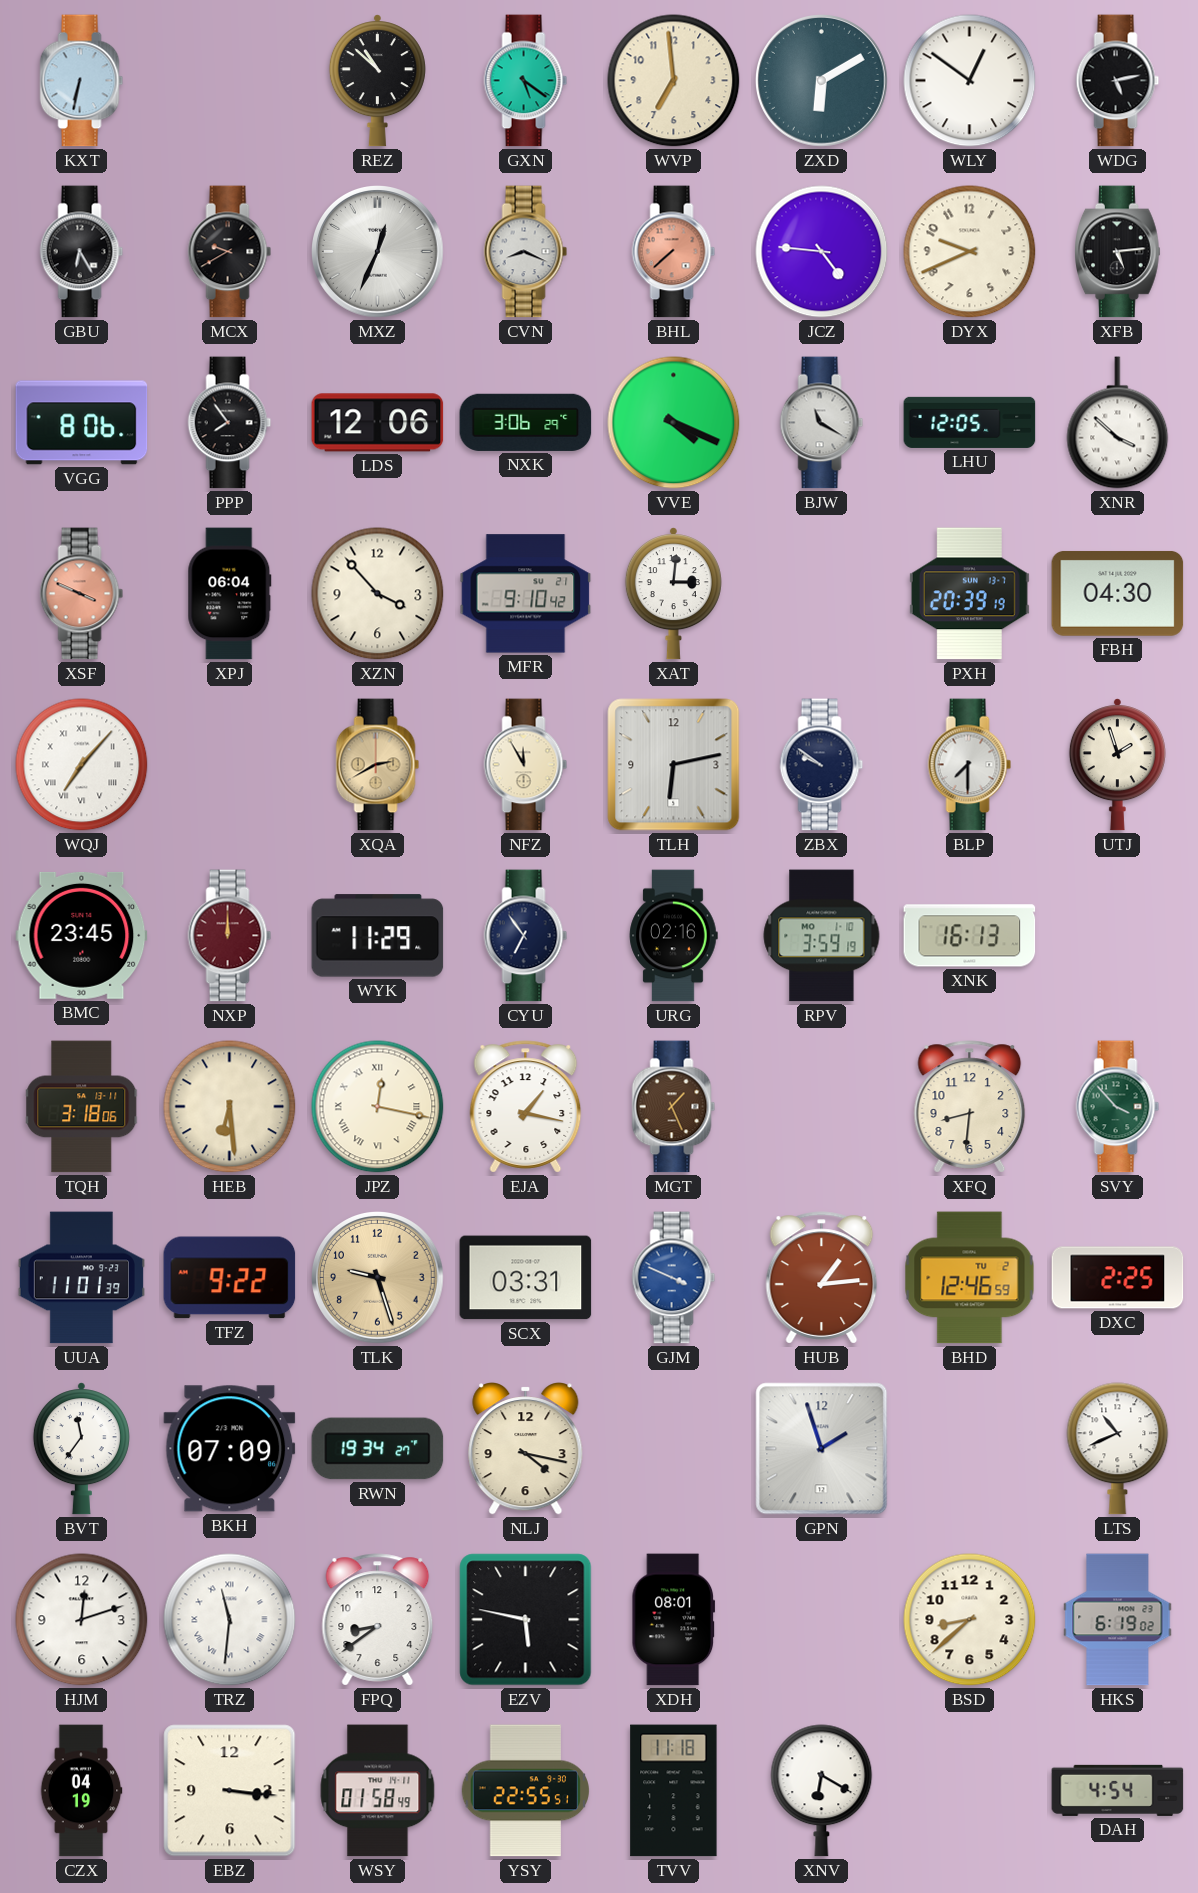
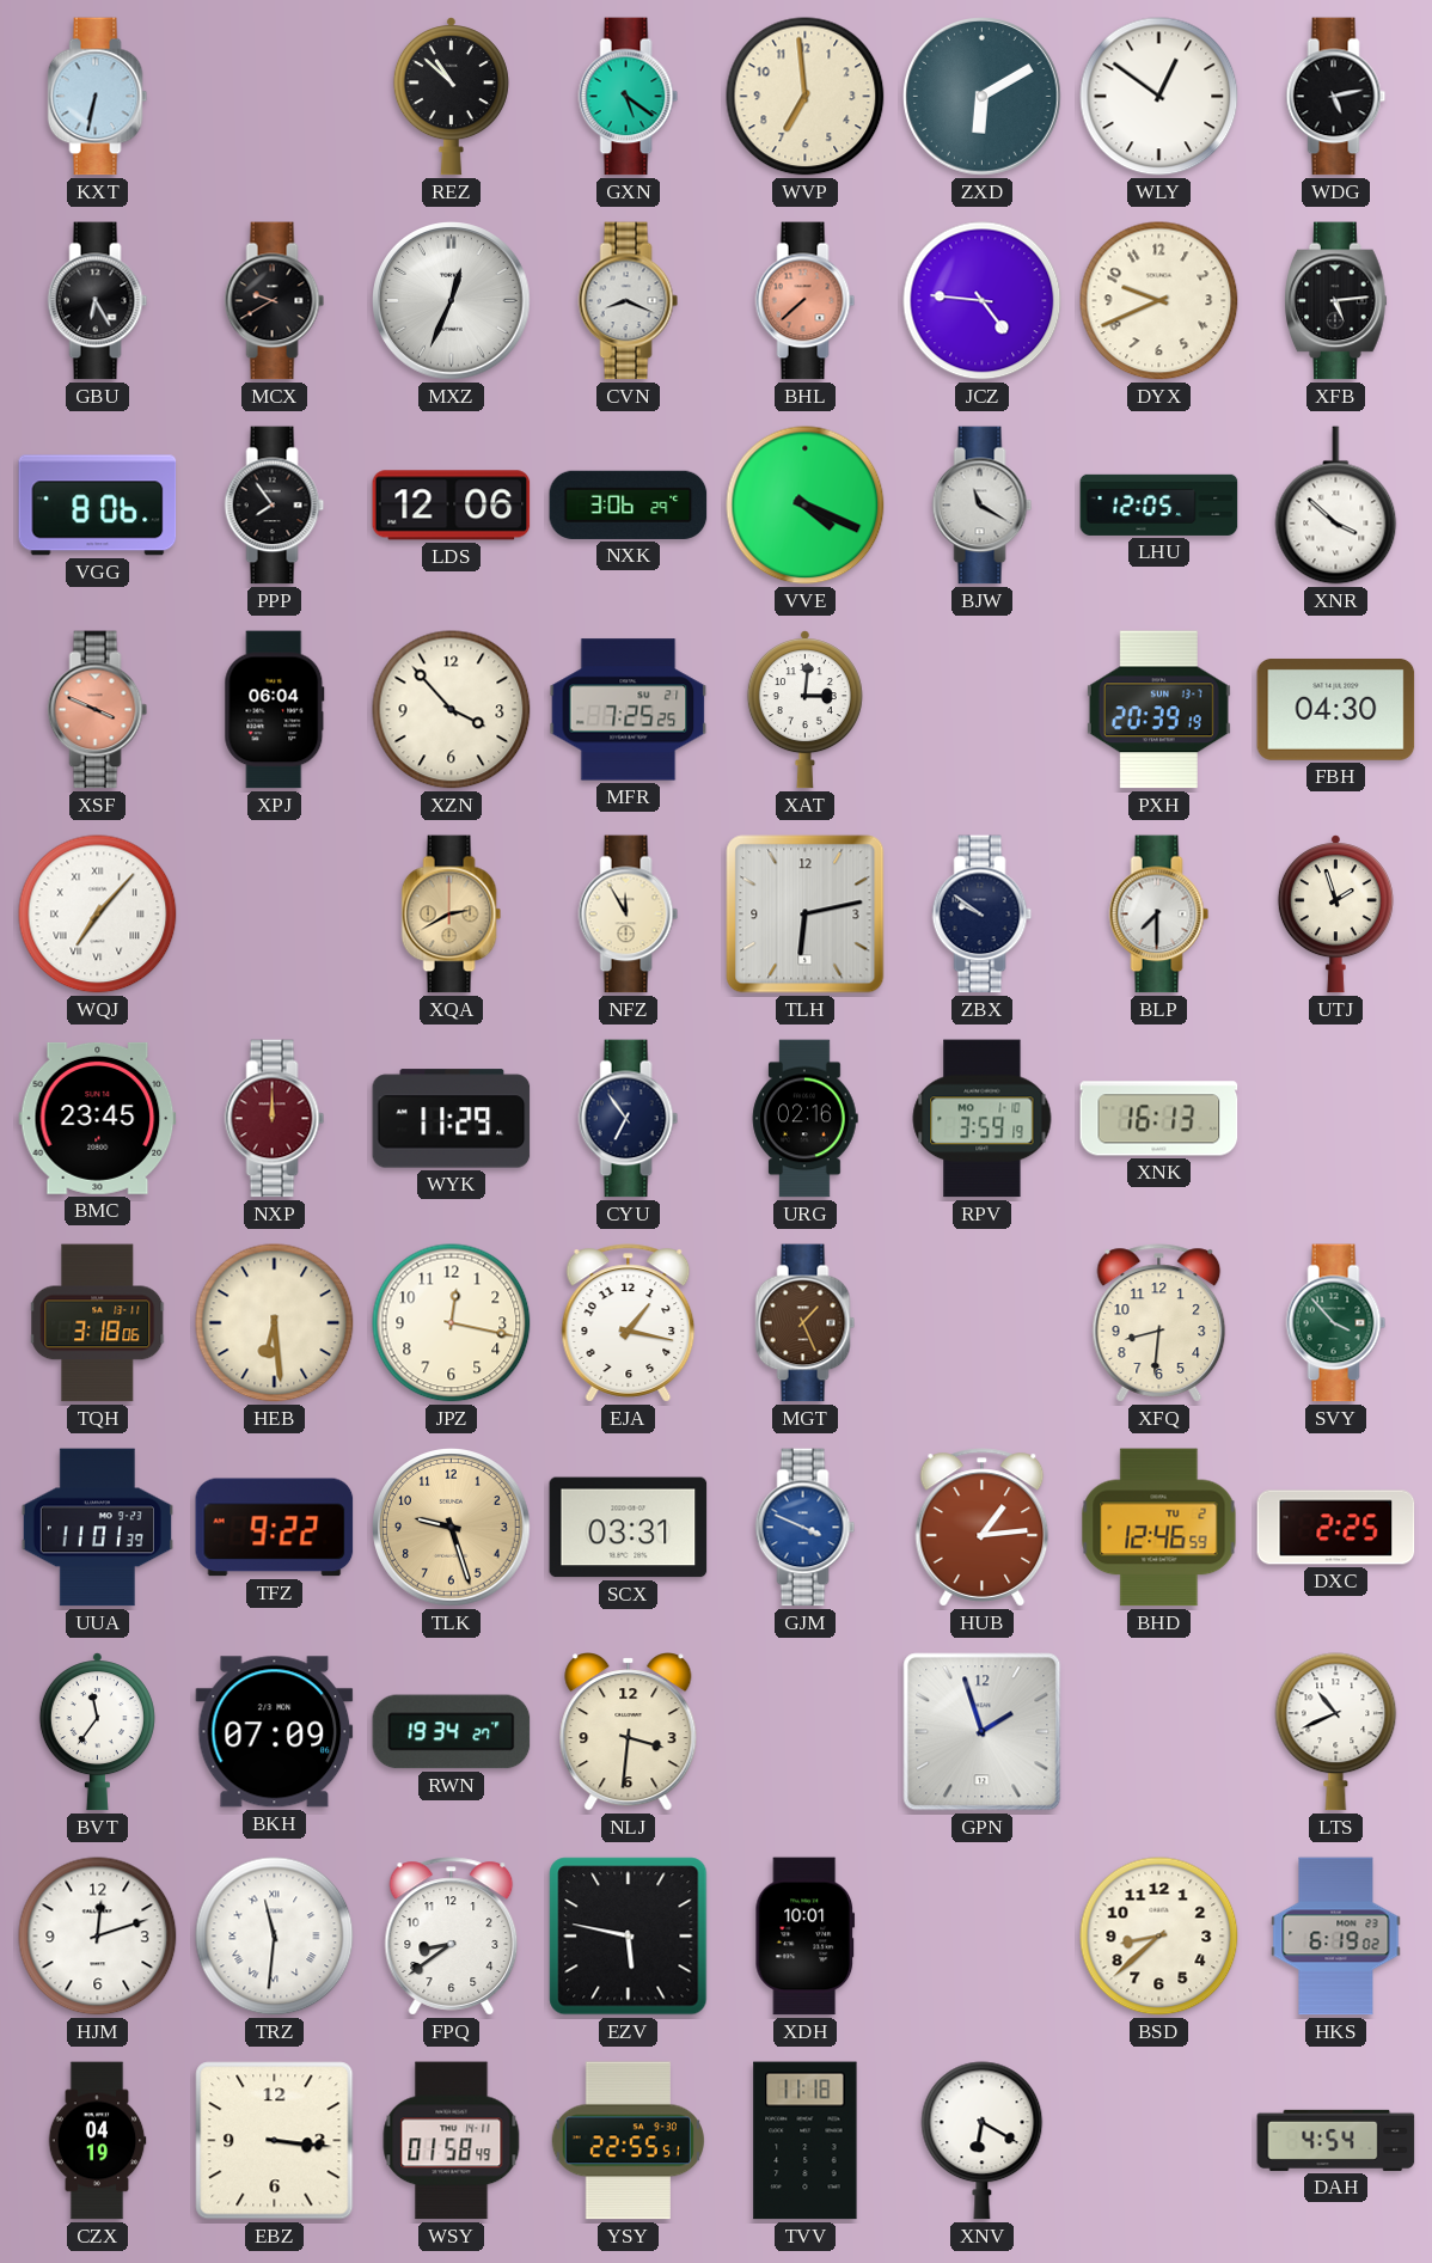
MFR: 9:10 -> 7:25 (629, 710)
JPZ numerals: Roman -> Arabic (452, 1323)
NLJ: 4:17 -> 3:31 (629, 1732)
XDH: 08:01 -> 10:01 (806, 1937)
